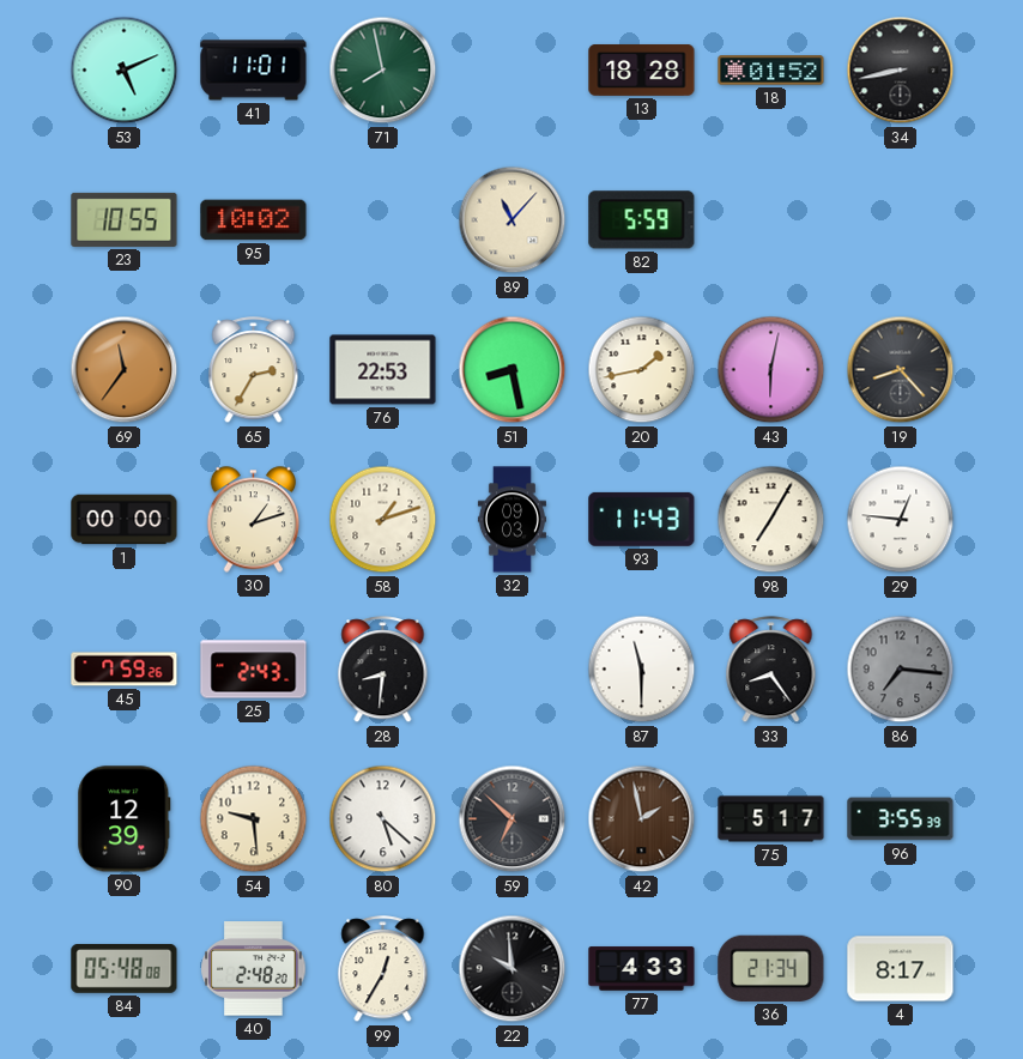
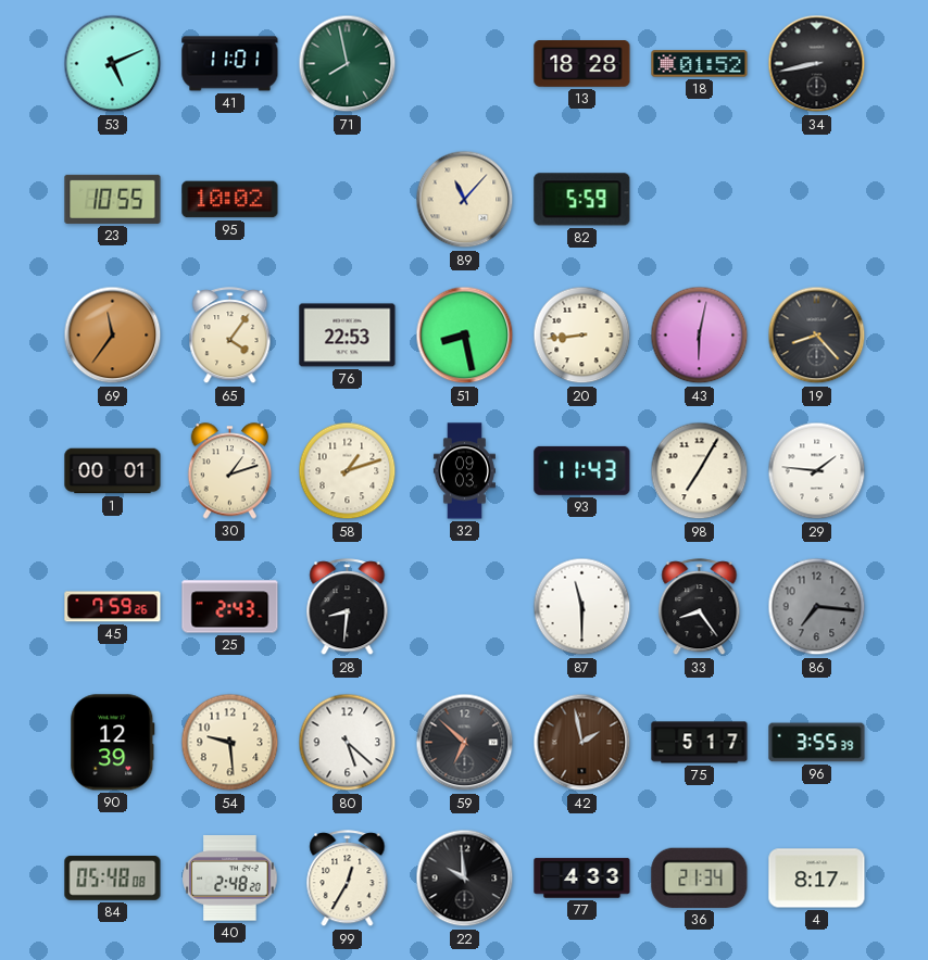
65: 2:35 -> 4:06 (230, 336)
20: 1:43 -> 8:44 (582, 336)
1: 00:00 -> 00:01 (113, 471)
29: 12:46 -> 1:46 (817, 471)
